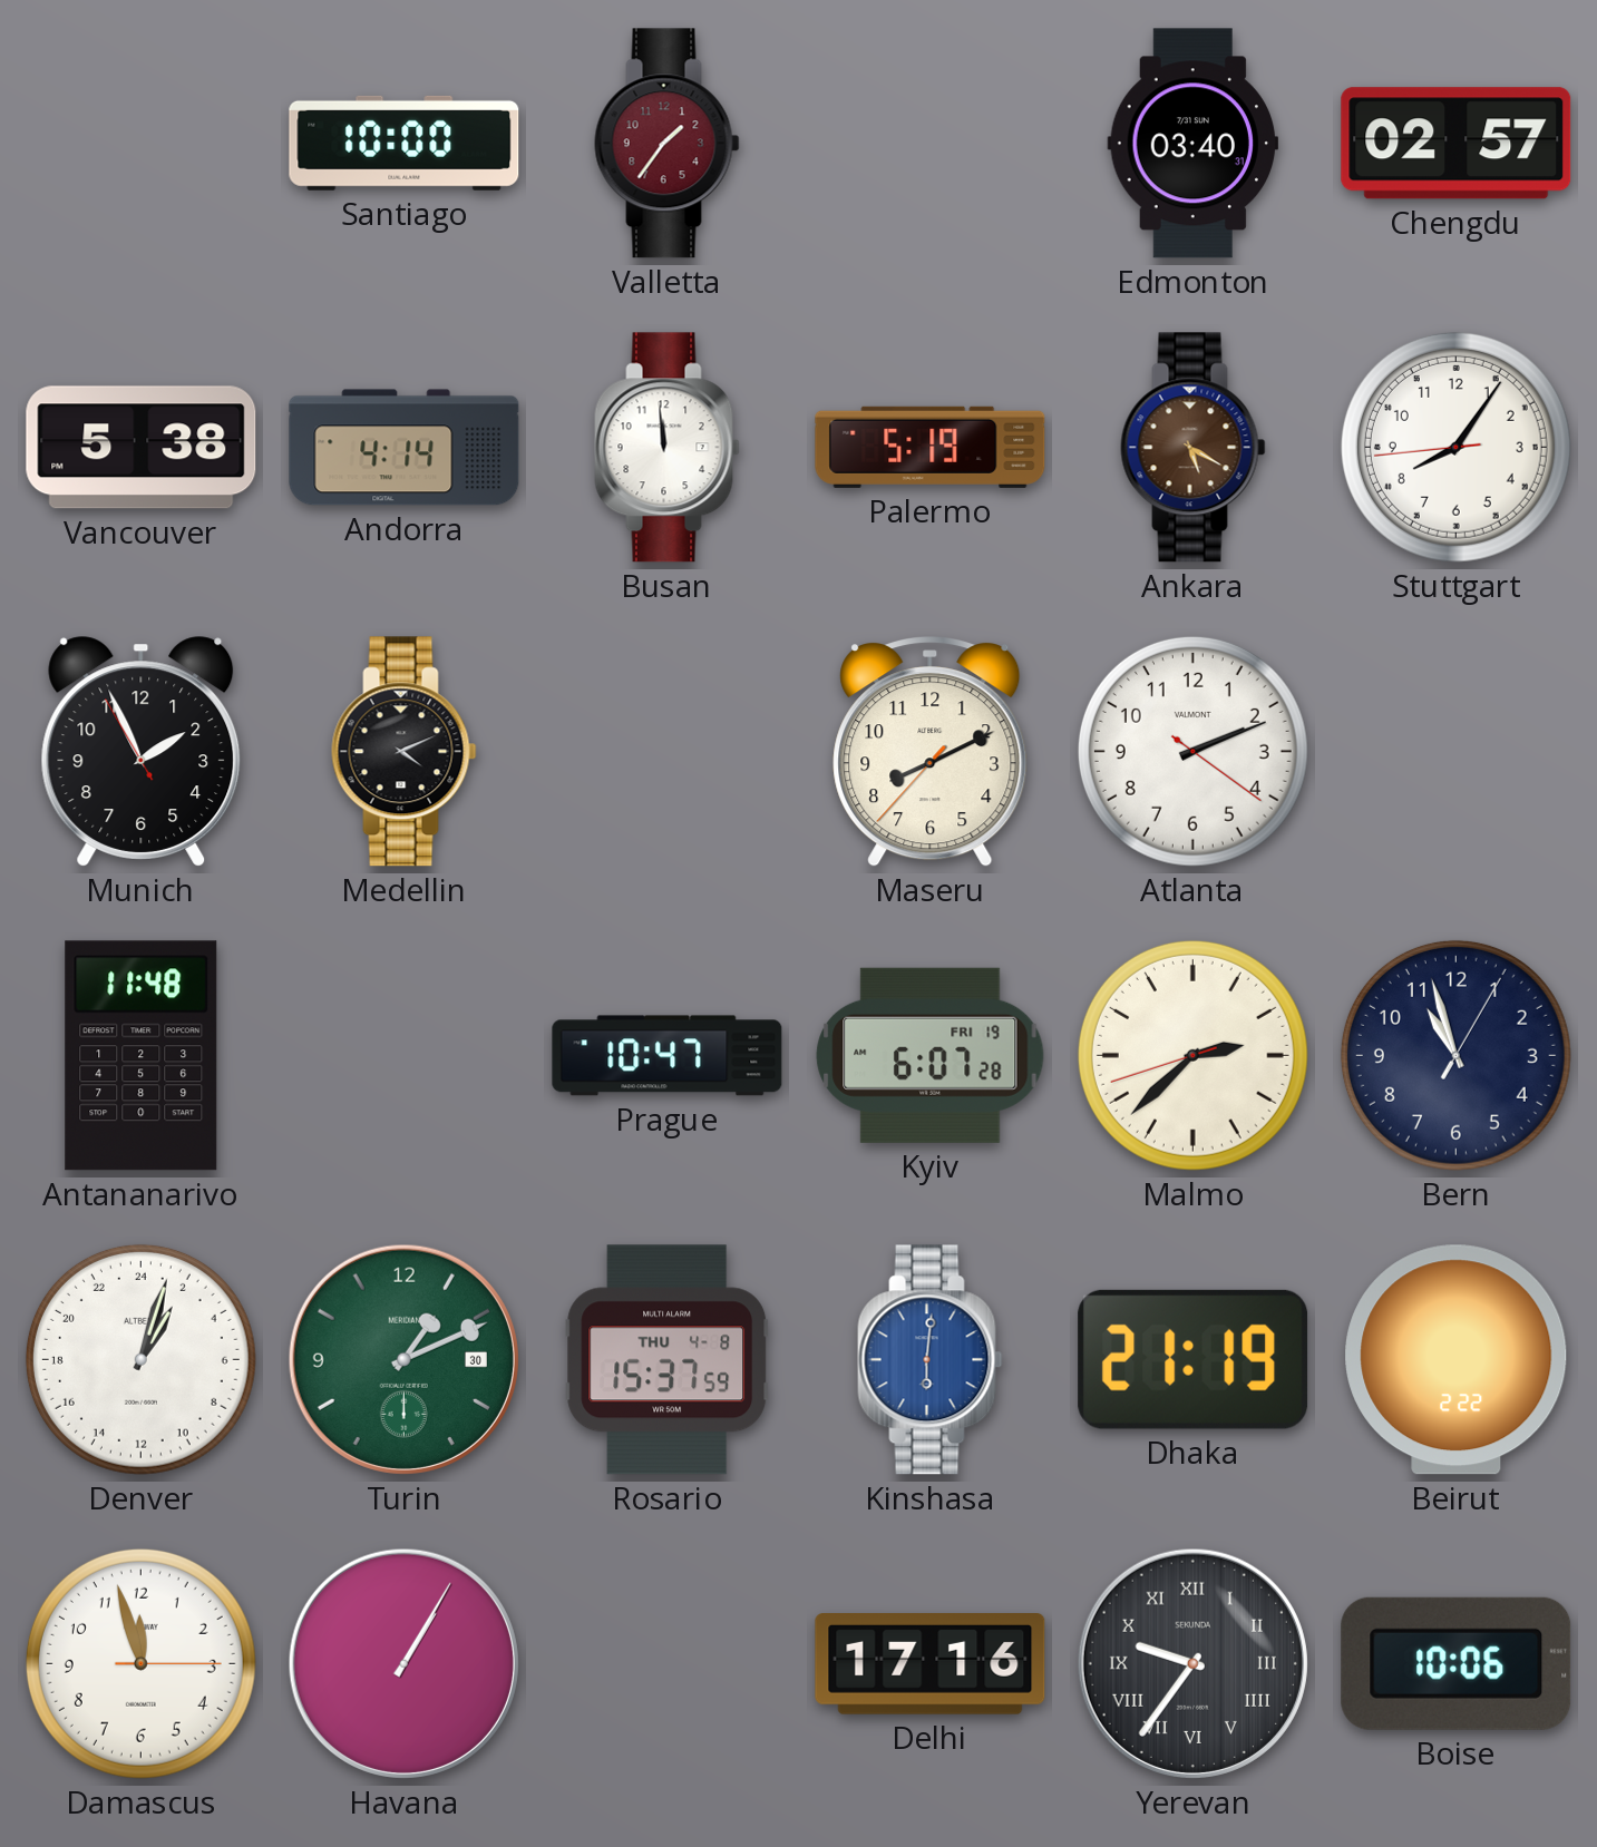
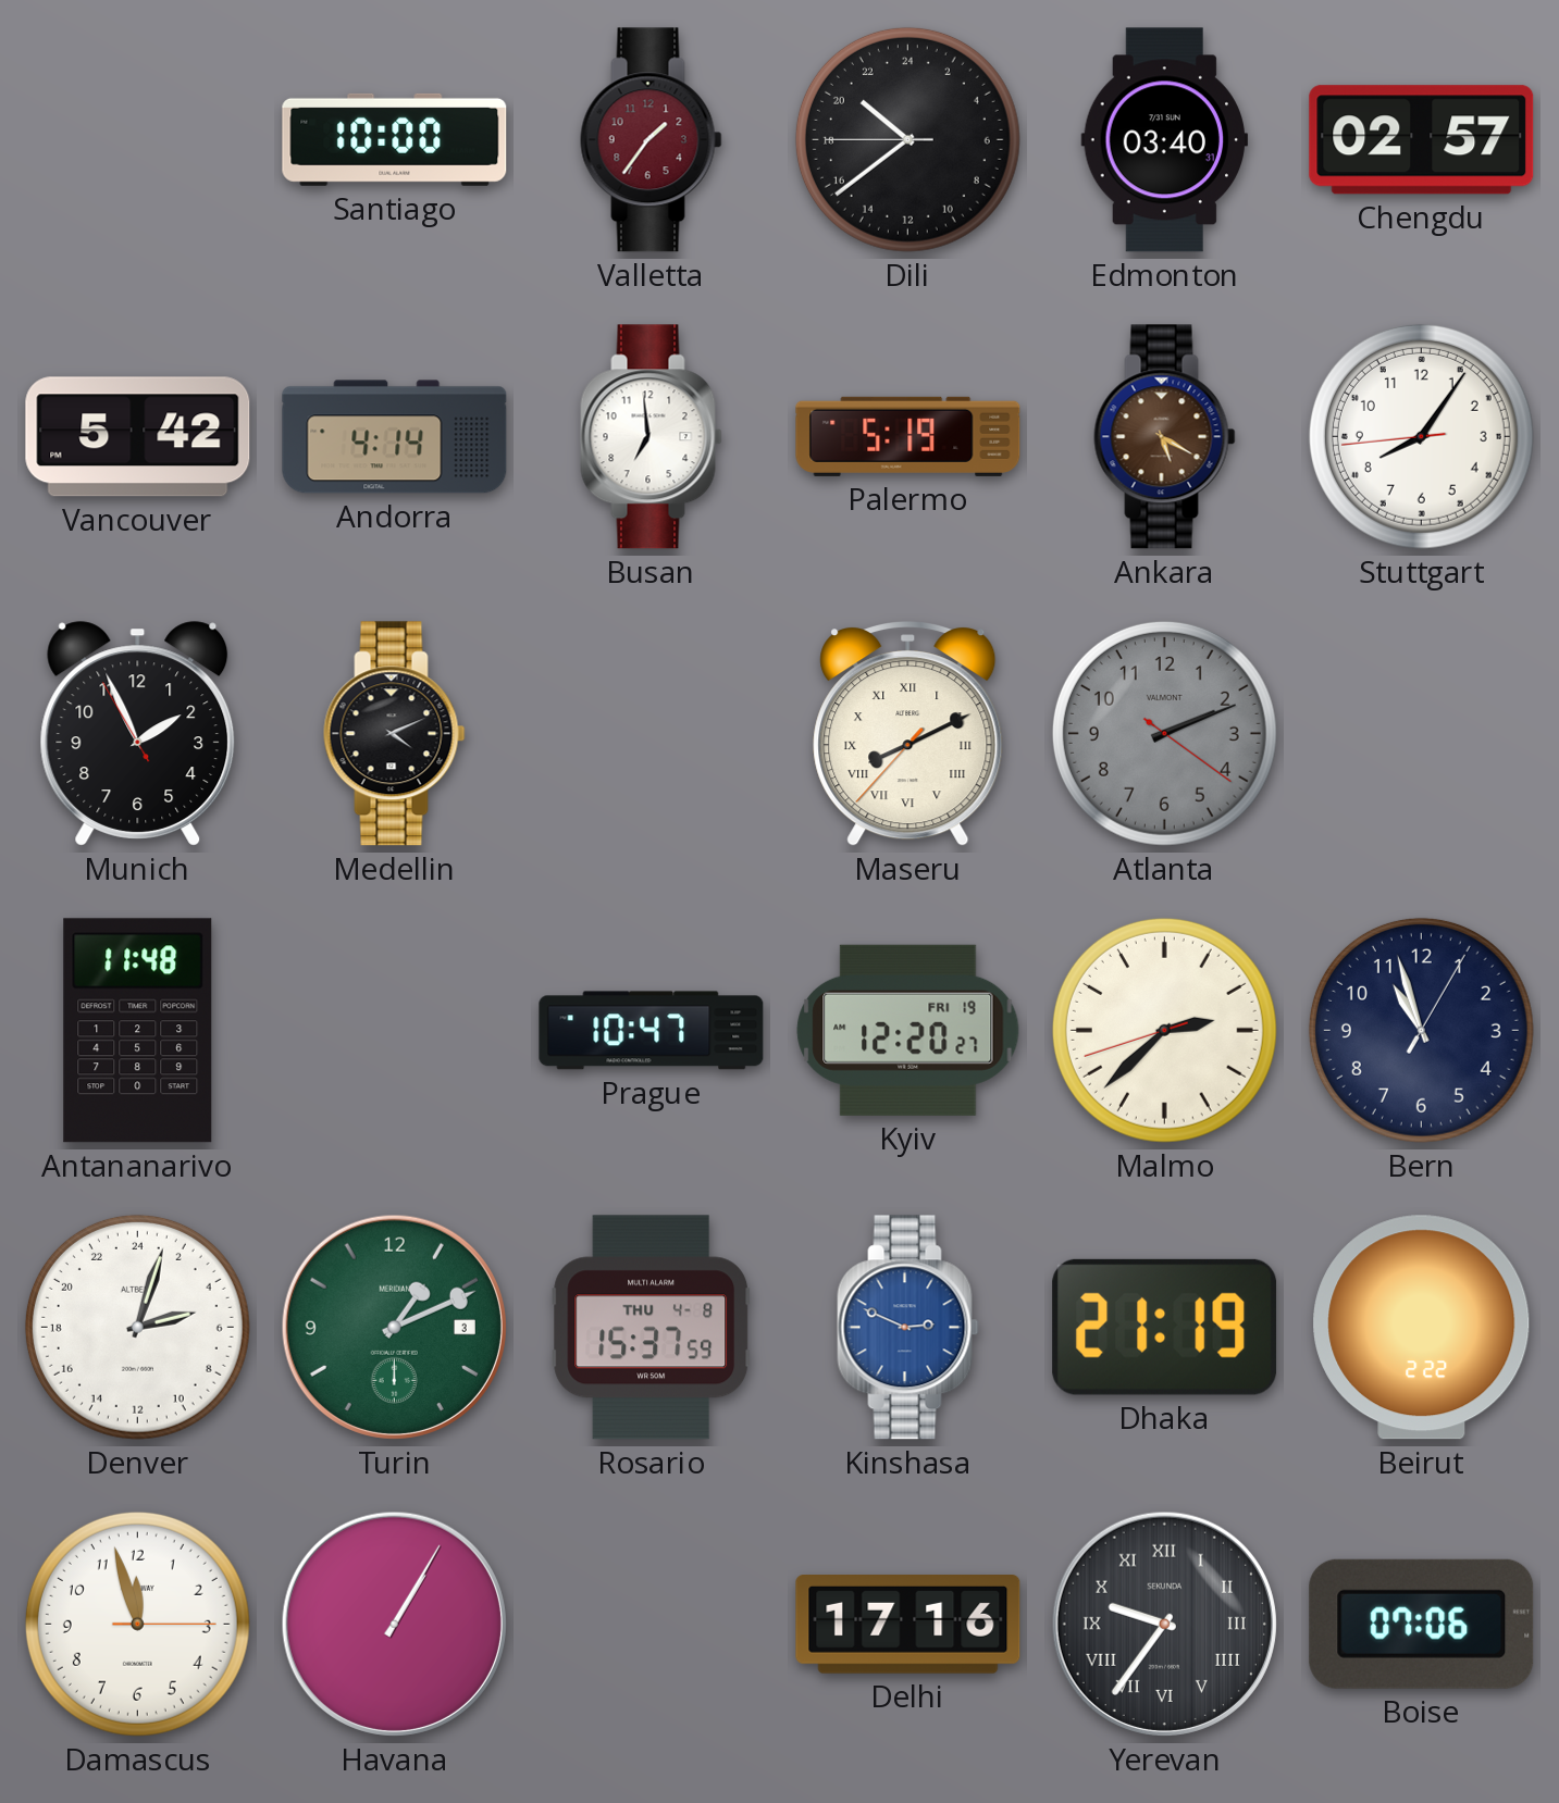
Dili: none -> 20:38 (907, 139)
Vancouver: 5:38 -> 5:42 (138, 437)
Busan: 11:59 -> 6:59 (652, 437)
Maseru numerals: Arabic -> Roman (908, 734)
Atlanta dial: white -> grey (1164, 733)
Kyiv: 6:07 -> 12:20 (908, 1030)
Denver: 2:03 -> 5:03 (137, 1327)
Turin date: 30 -> 3 (394, 1327)
Kinshasa: 6:01 -> 2:49 (908, 1328)
Boise: 10:06 -> 07:06 (1422, 1624)
